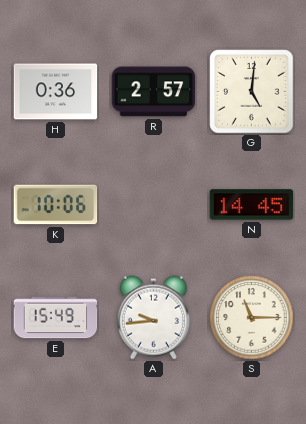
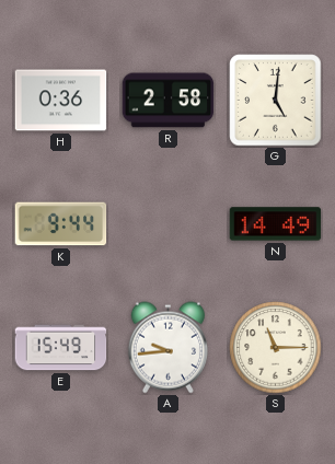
R: 2:57 -> 2:58 (169, 101)
K: 10:06 -> 9:44 (61, 224)
N: 14:45 -> 14:49 (276, 224)
